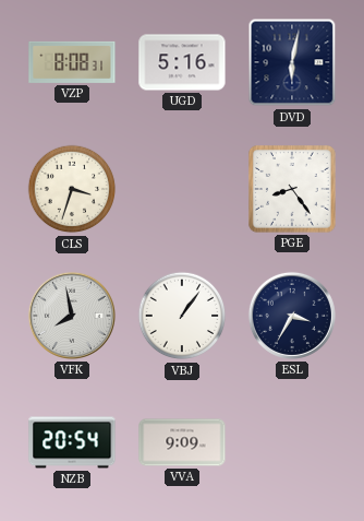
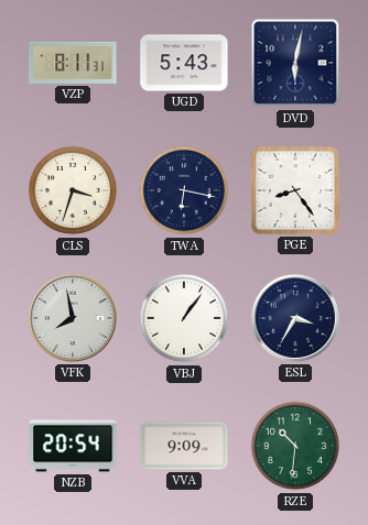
VZP: 8:08 -> 8:11 (73, 63)
UGD: 5:16 -> 5:43 (184, 63)
TWA: none -> 6:17 (184, 190)
RZE: none -> 10:31 (295, 446)
